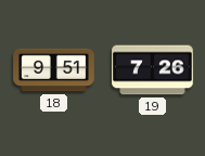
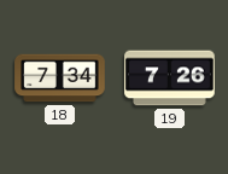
18: 9:51 -> 7:34 (60, 79)
